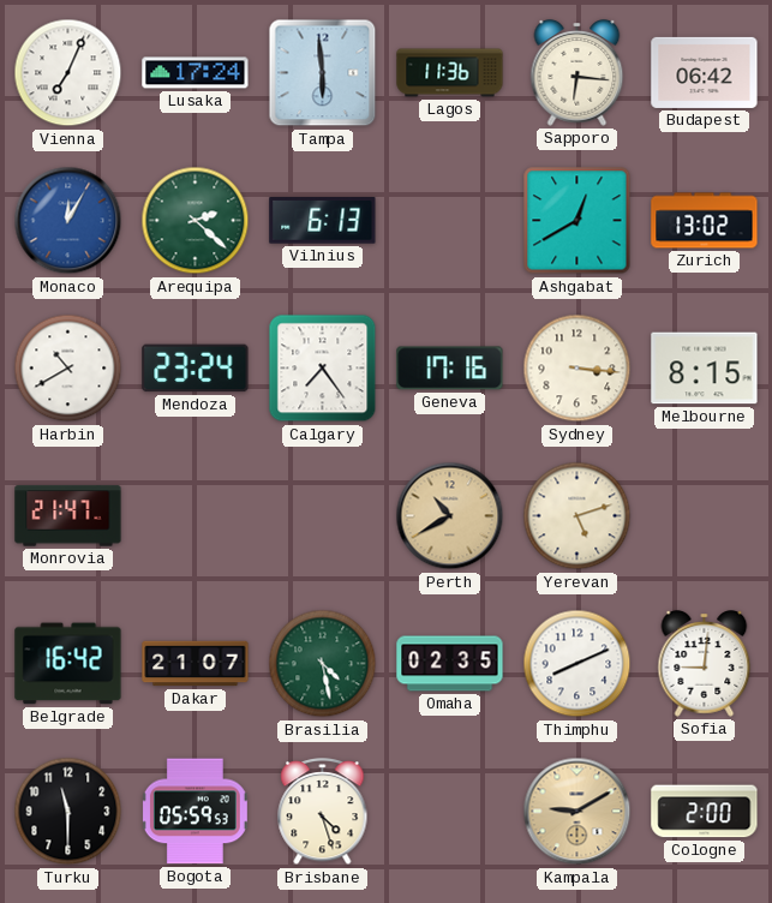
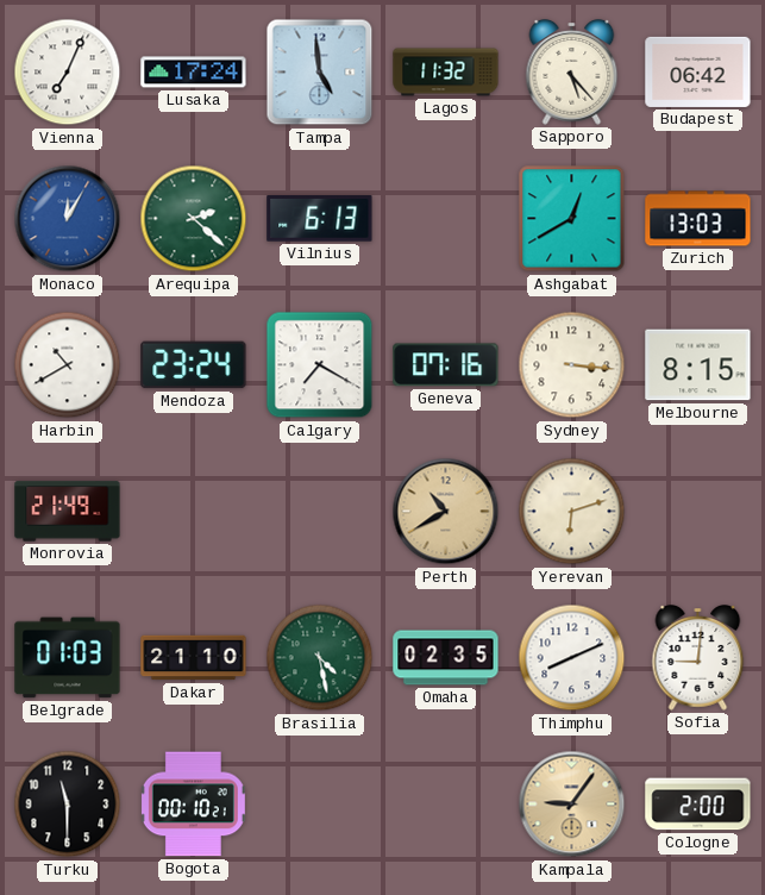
Tampa: 5:59 -> 4:59 (320, 73)
Lagos: 11:36 -> 11:32 (446, 73)
Sapporo: 6:16 -> 5:23 (572, 73)
Zurich: 13:02 -> 13:03 (698, 219)
Calgary: 7:24 -> 7:20 (320, 365)
Geneva: 17:16 -> 07:16 (446, 365)
Monrovia: 21:47 -> 21:49 (68, 512)
Yerevan: 5:12 -> 6:12 (572, 512)
Belgrade: 16:42 -> 01:03 (68, 658)
Dakar: 21:07 -> 21:10 (194, 658)
Bogota: 05:59 -> 00:10 (193, 805)
Brisbane: 4:27 -> none (323, 813)
Kampala: 9:10 -> 9:06 (572, 805)
